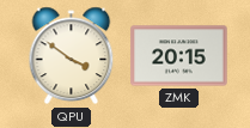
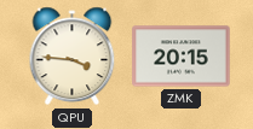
QPU: 3:51 -> 3:46 (73, 57)
